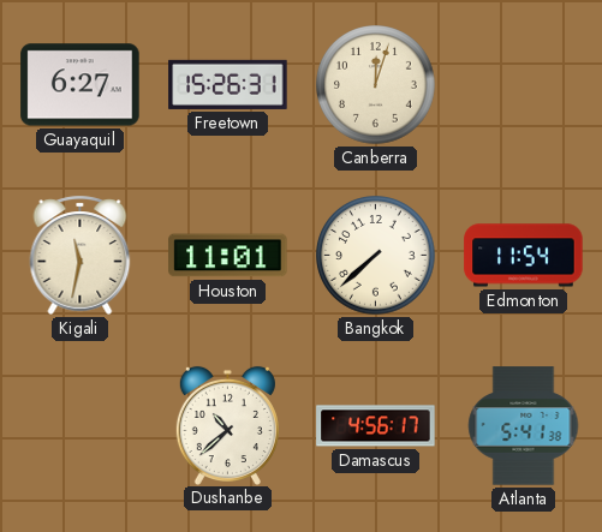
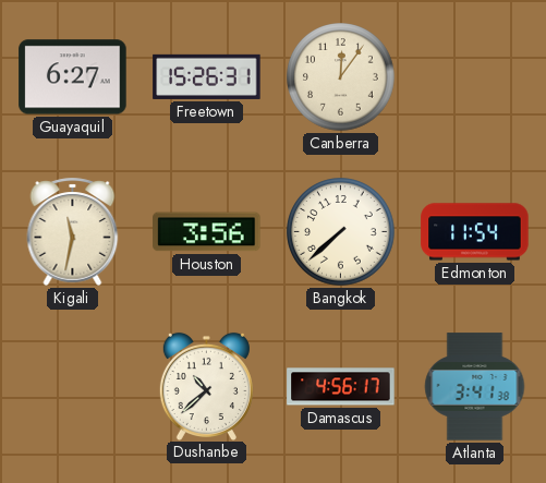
Canberra: 12:03 -> 12:06 (341, 77)
Houston: 11:01 -> 3:56 (207, 232)
Atlanta: 5:41 -> 3:41 (475, 387)
